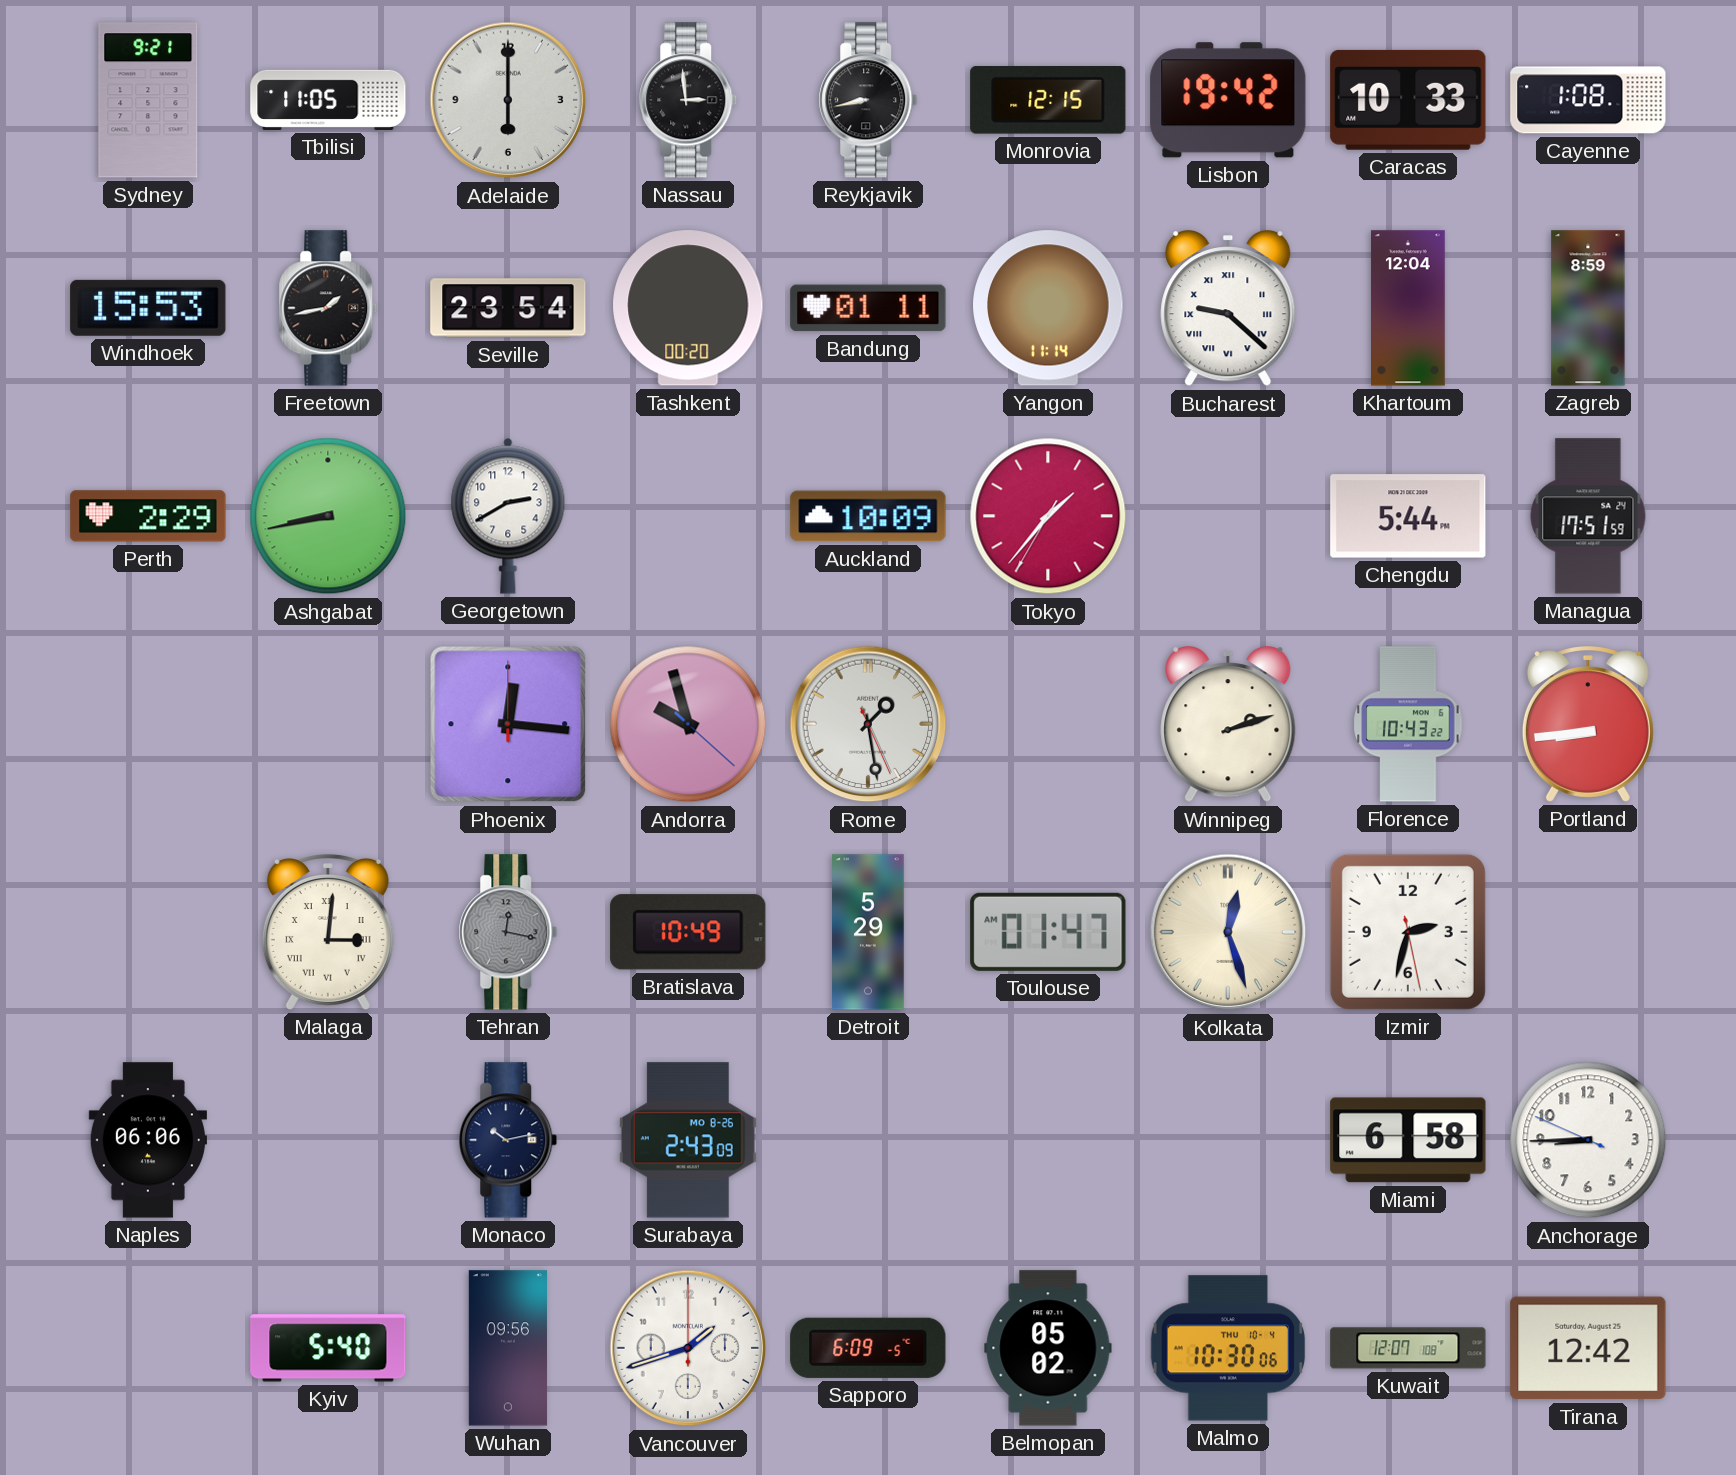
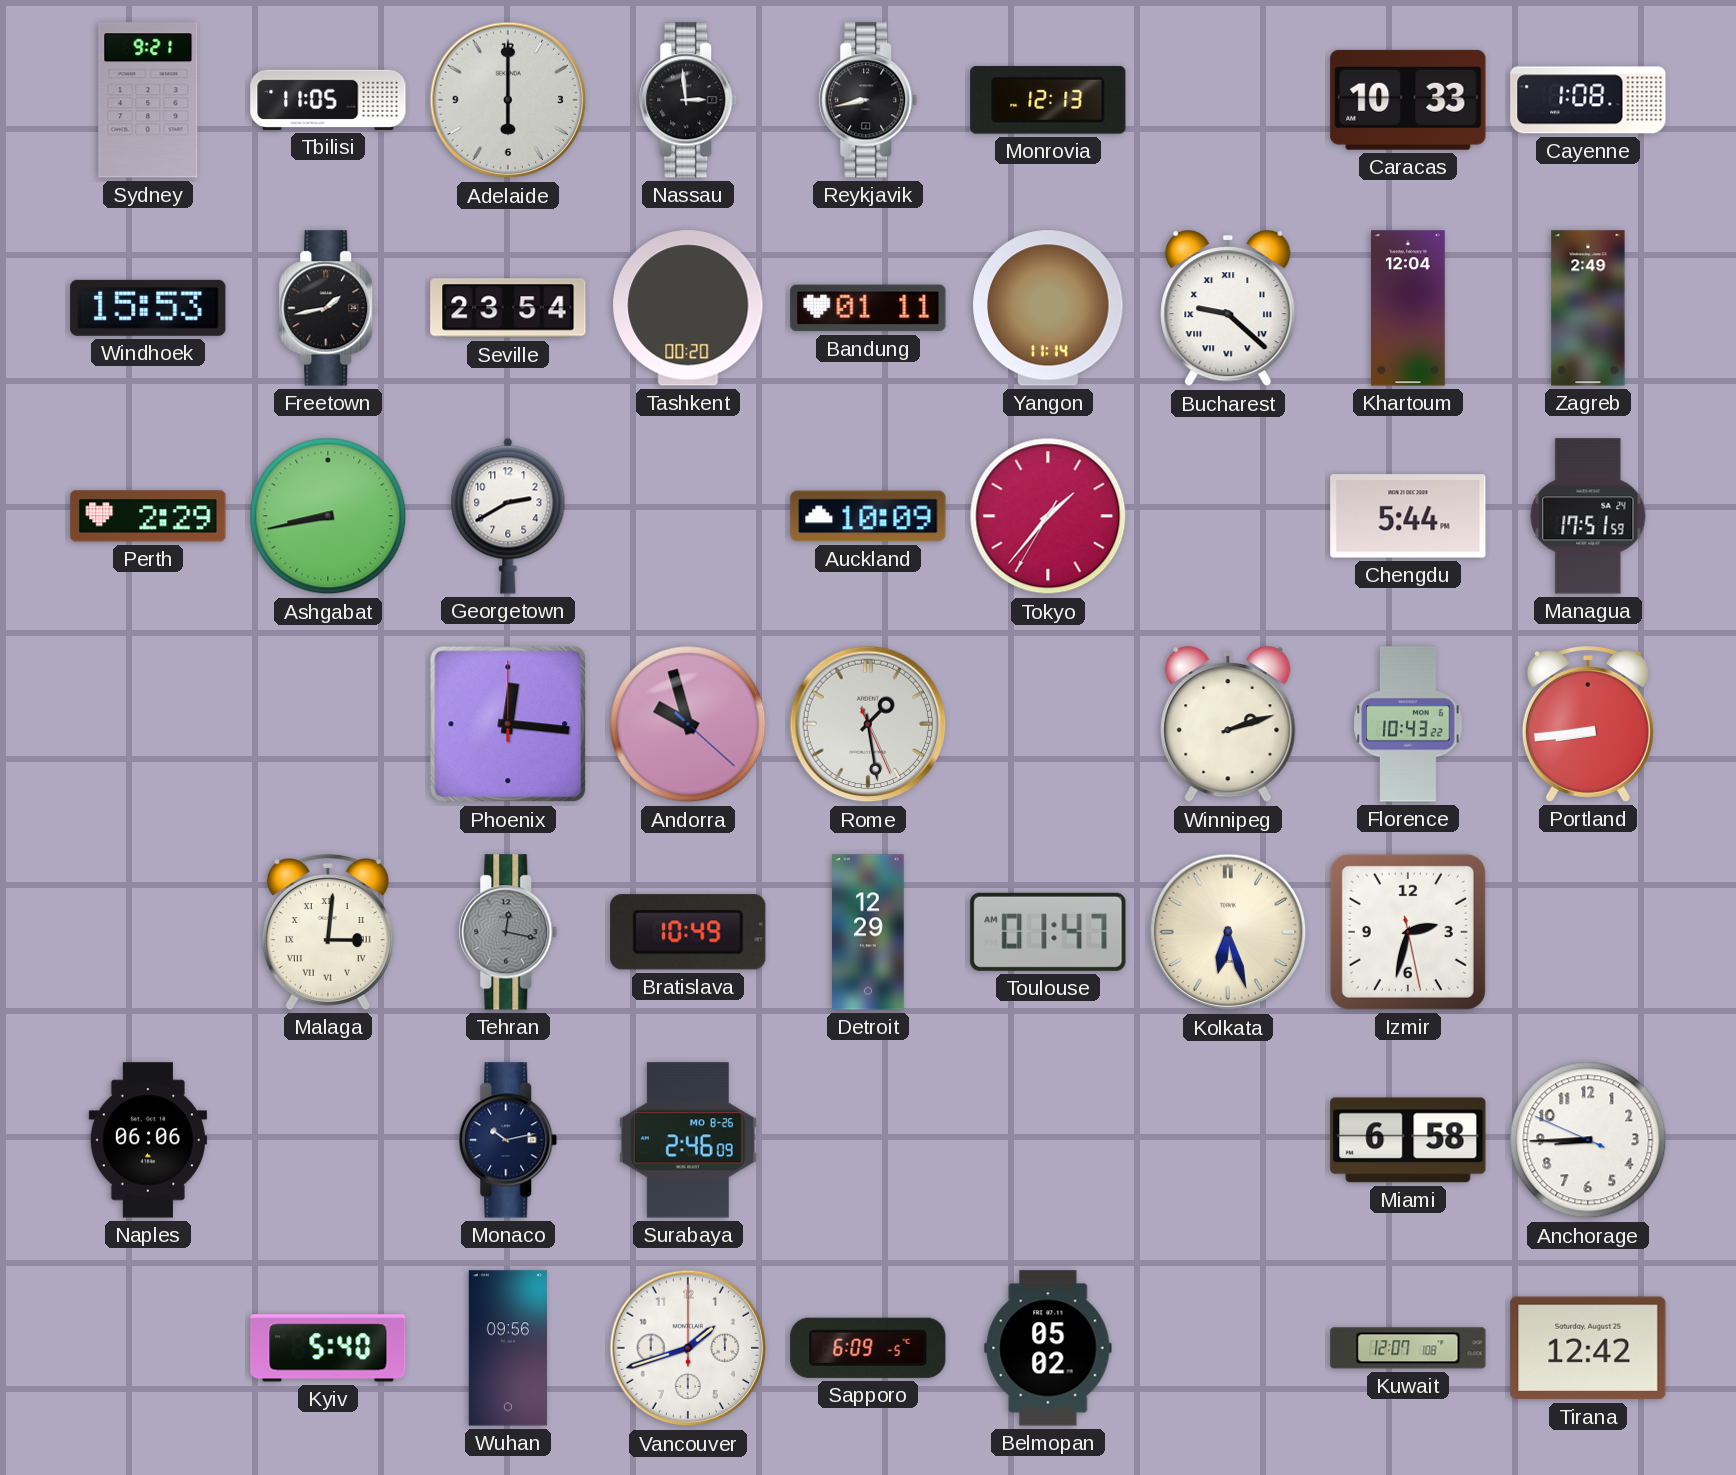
Monrovia: 12:15 -> 12:13 (1048, 101)
Lisbon: 19:42 -> none (1228, 100)
Zagreb: 8:59 -> 2:49 (1588, 308)
Detroit: 5:29 -> 12:29 (868, 932)
Kolkata: 12:27 -> 6:27 (1228, 932)
Surabaya: 2:43 -> 2:46 (688, 1140)
Malmo: 10:30 -> none (1228, 1348)
